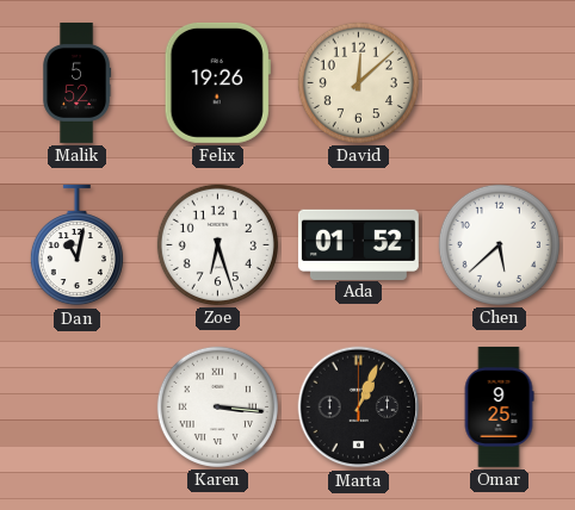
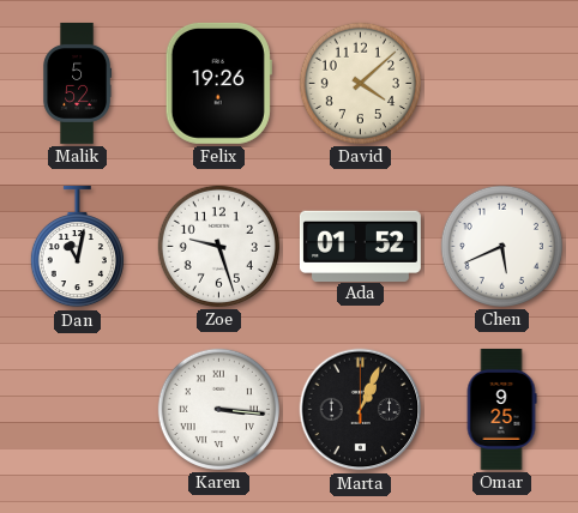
David: 12:08 -> 4:08 (360, 83)
Zoe: 6:27 -> 9:27 (218, 246)
Chen: 5:38 -> 5:41 (501, 246)
